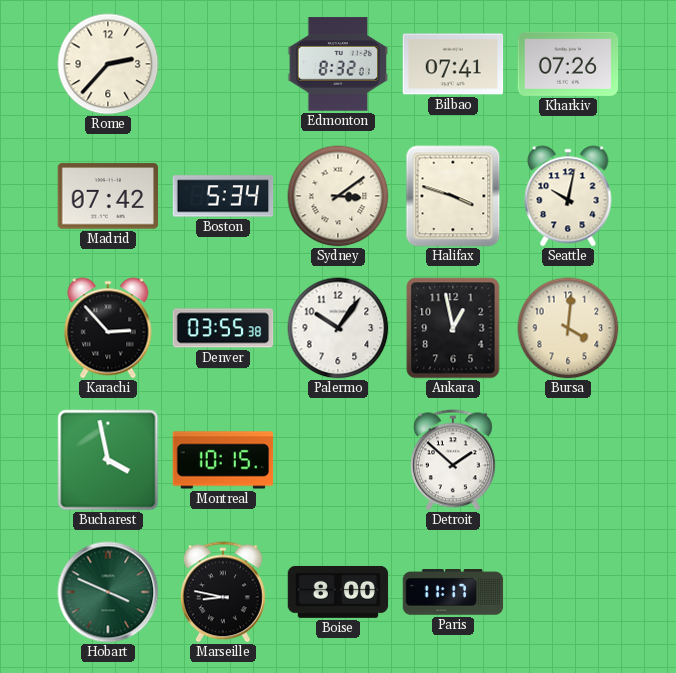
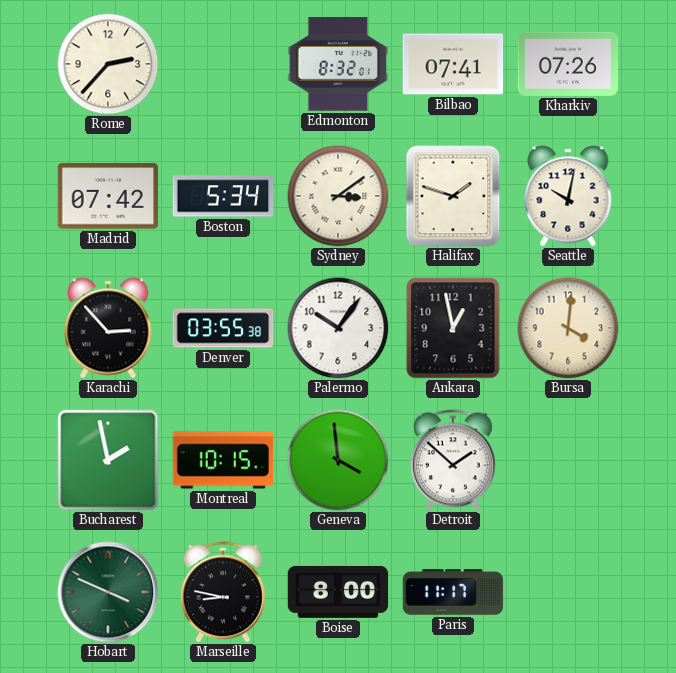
Halifax: 3:48 -> 1:48 (453, 196)
Bucharest: 3:58 -> 1:58 (108, 460)
Geneva: none -> 3:59 (338, 460)
